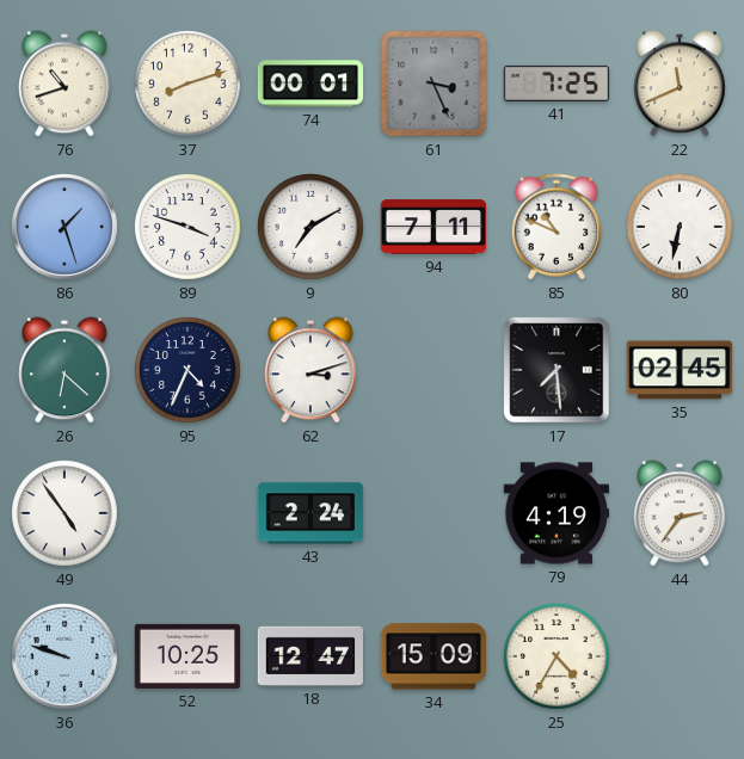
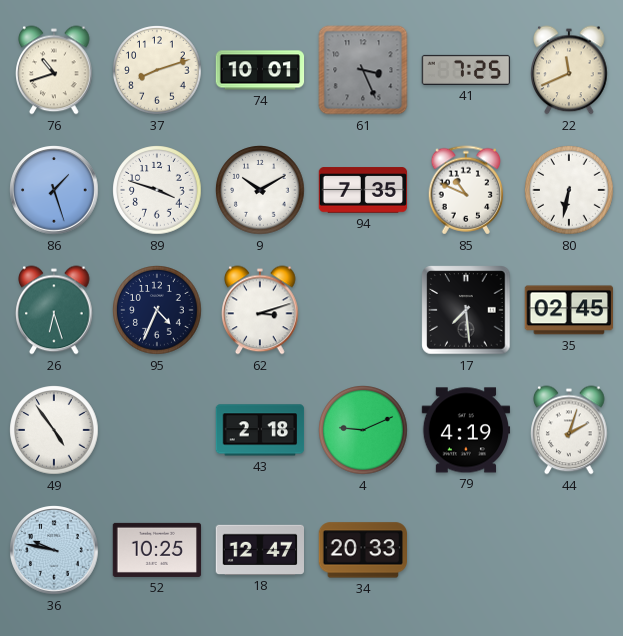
74: 00:01 -> 10:01 (260, 70)
9: 7:10 -> 10:10 (260, 190)
94: 7:11 -> 7:35 (363, 190)
26: 6:22 -> 6:27 (54, 310)
43: 2:24 -> 2:18 (260, 430)
4: none -> 9:11 (363, 430)
44: 2:36 -> 2:03 (569, 430)
36: 9:48 -> 9:47 (54, 550)
34: 15:09 -> 20:33 (362, 550)
25: 4:35 -> none (557, 656)
